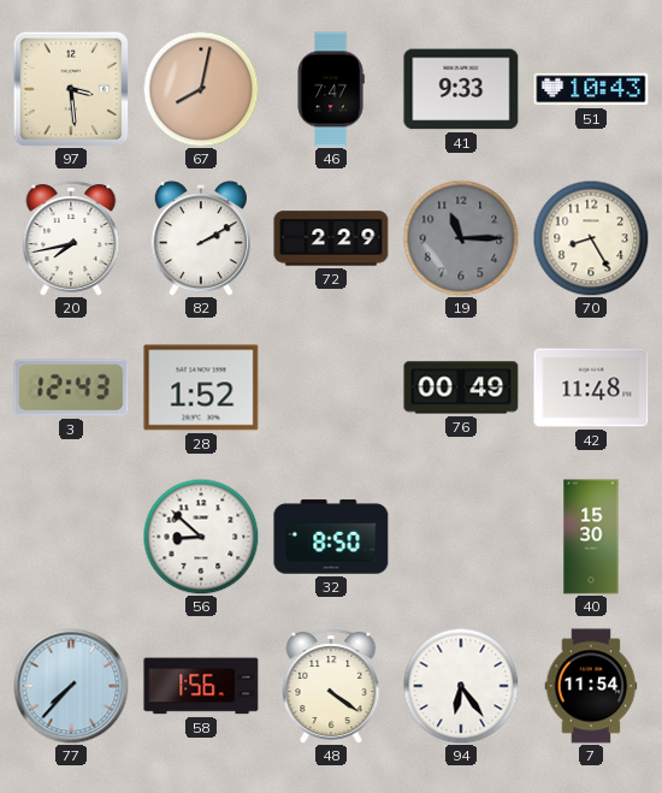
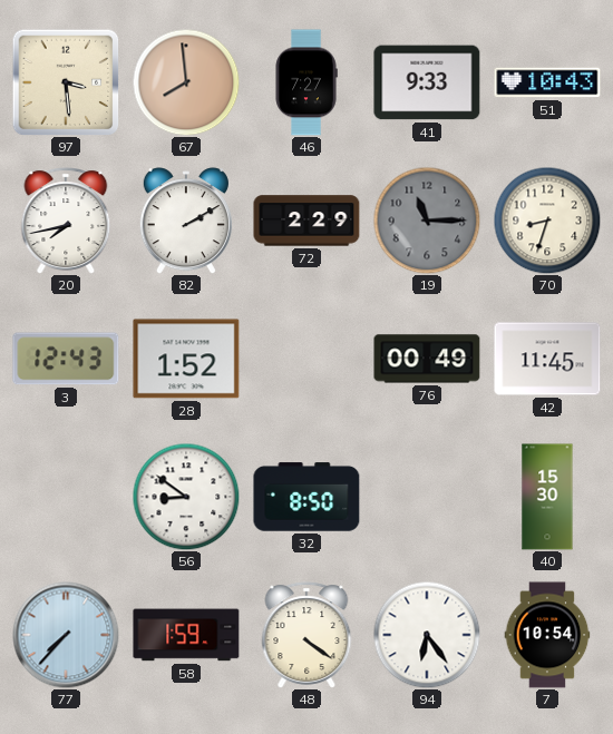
67: 8:02 -> 7:59 (186, 82)
46: 7:47 -> 7:27 (306, 82)
70: 8:25 -> 8:33 (547, 221)
42: 11:48 -> 11:45 (547, 359)
56: 8:52 -> 8:51 (186, 497)
58: 1:56 -> 1:59 (186, 635)
7: 11:54 -> 10:54 (547, 635)
